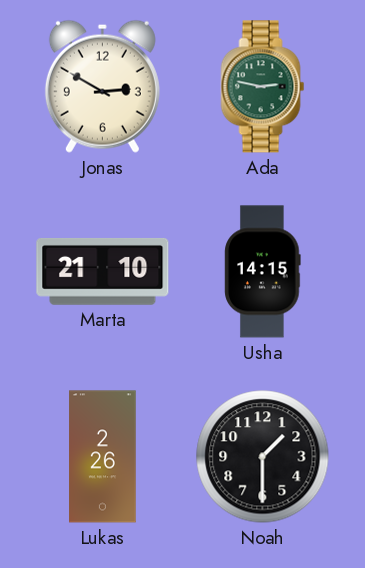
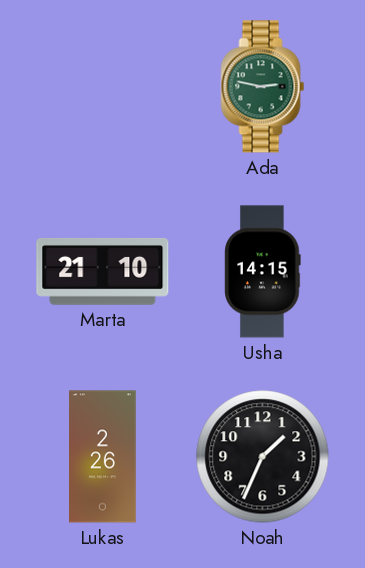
Jonas: 2:50 -> none (102, 86)
Noah: 1:30 -> 1:34 (263, 457)
